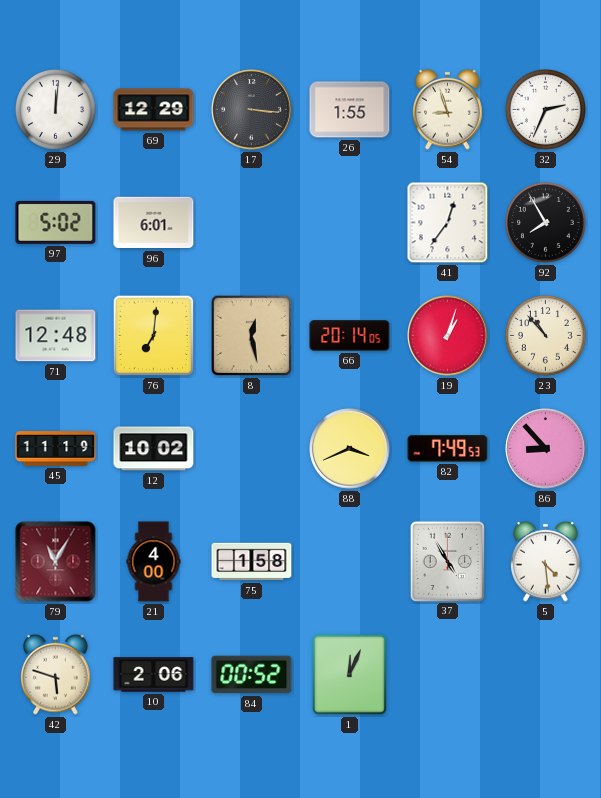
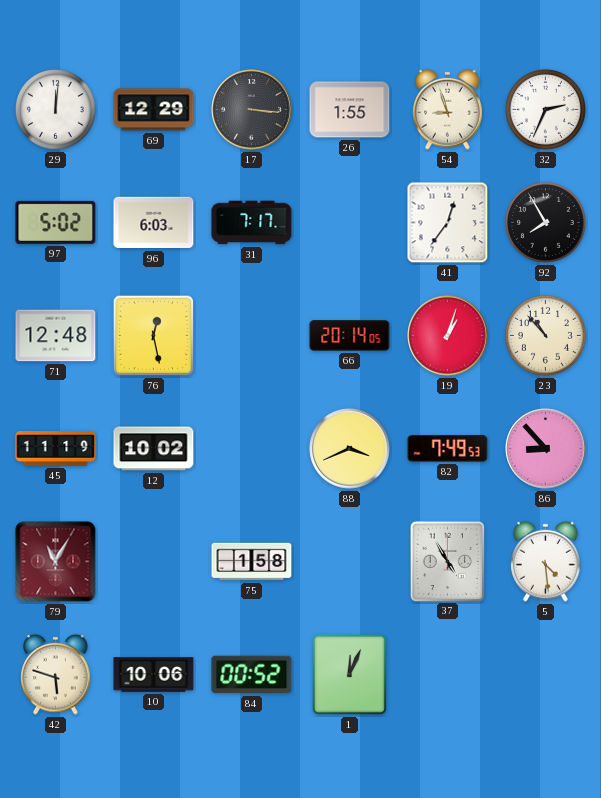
96: 6:01 -> 6:03 (154, 223)
31: none -> 7:17 (252, 223)
76: 7:01 -> 12:28 (154, 336)
8: 12:28 -> none (252, 336)
21: 4:00 -> none (154, 562)
10: 2:06 -> 10:06 (154, 675)
